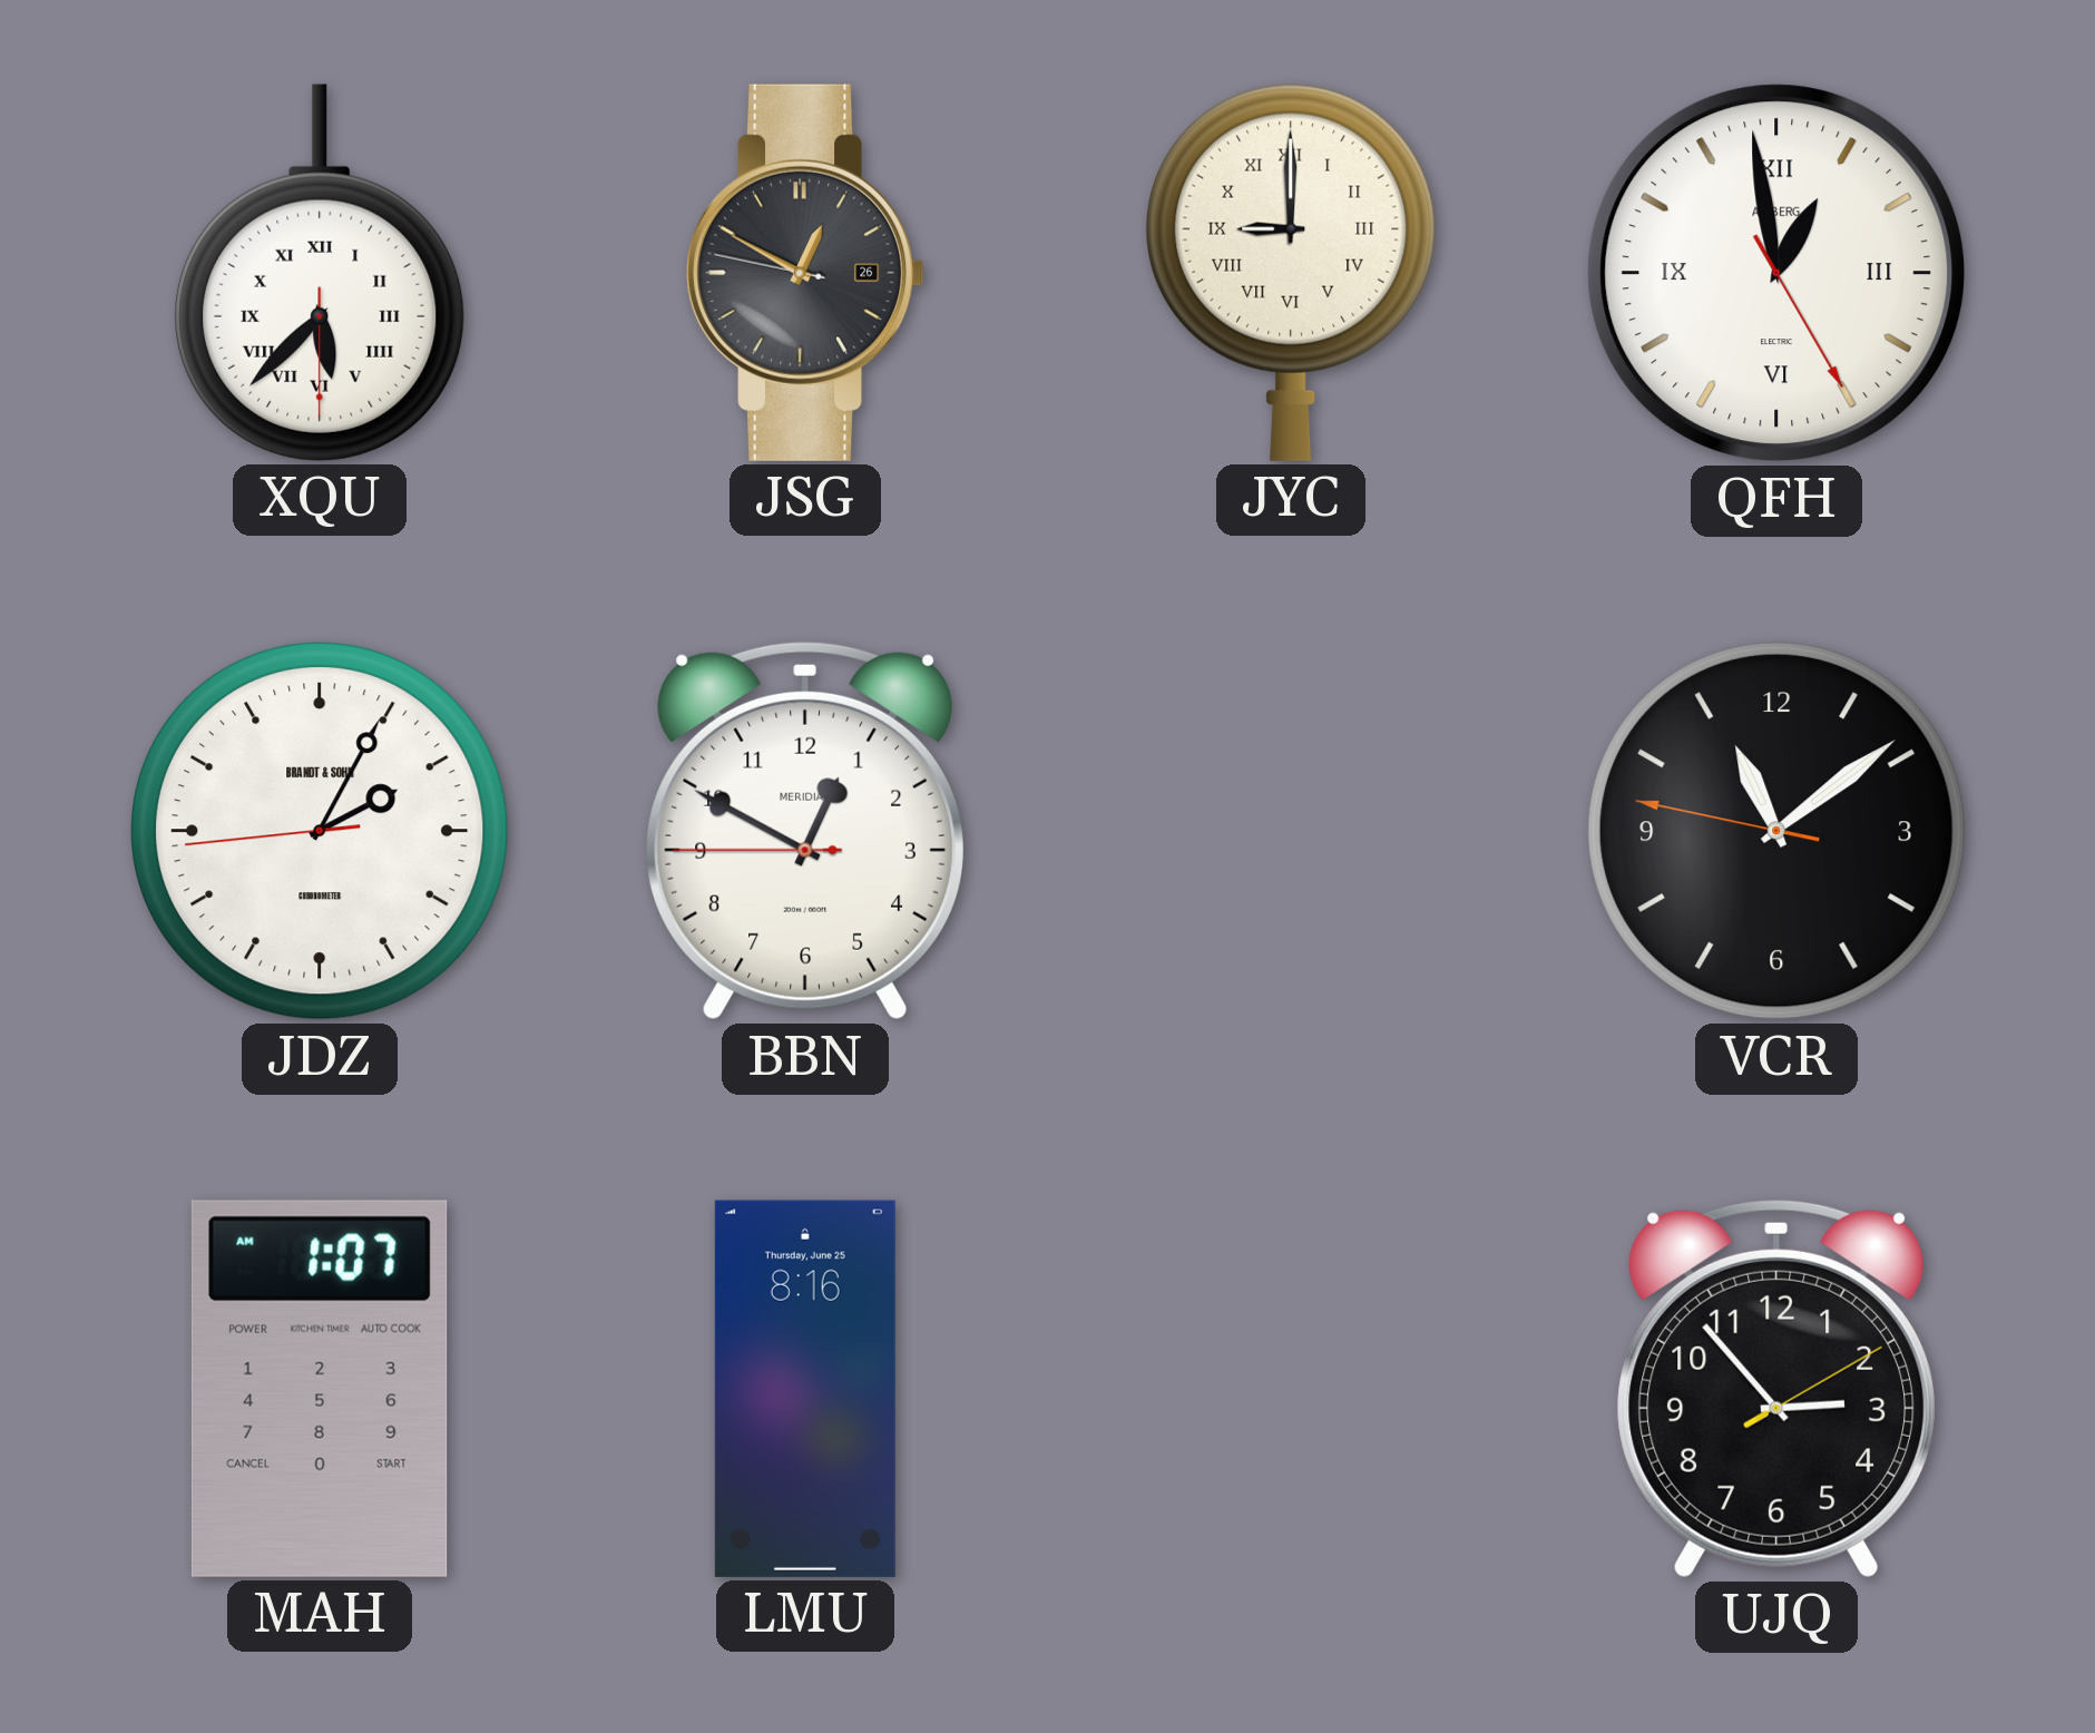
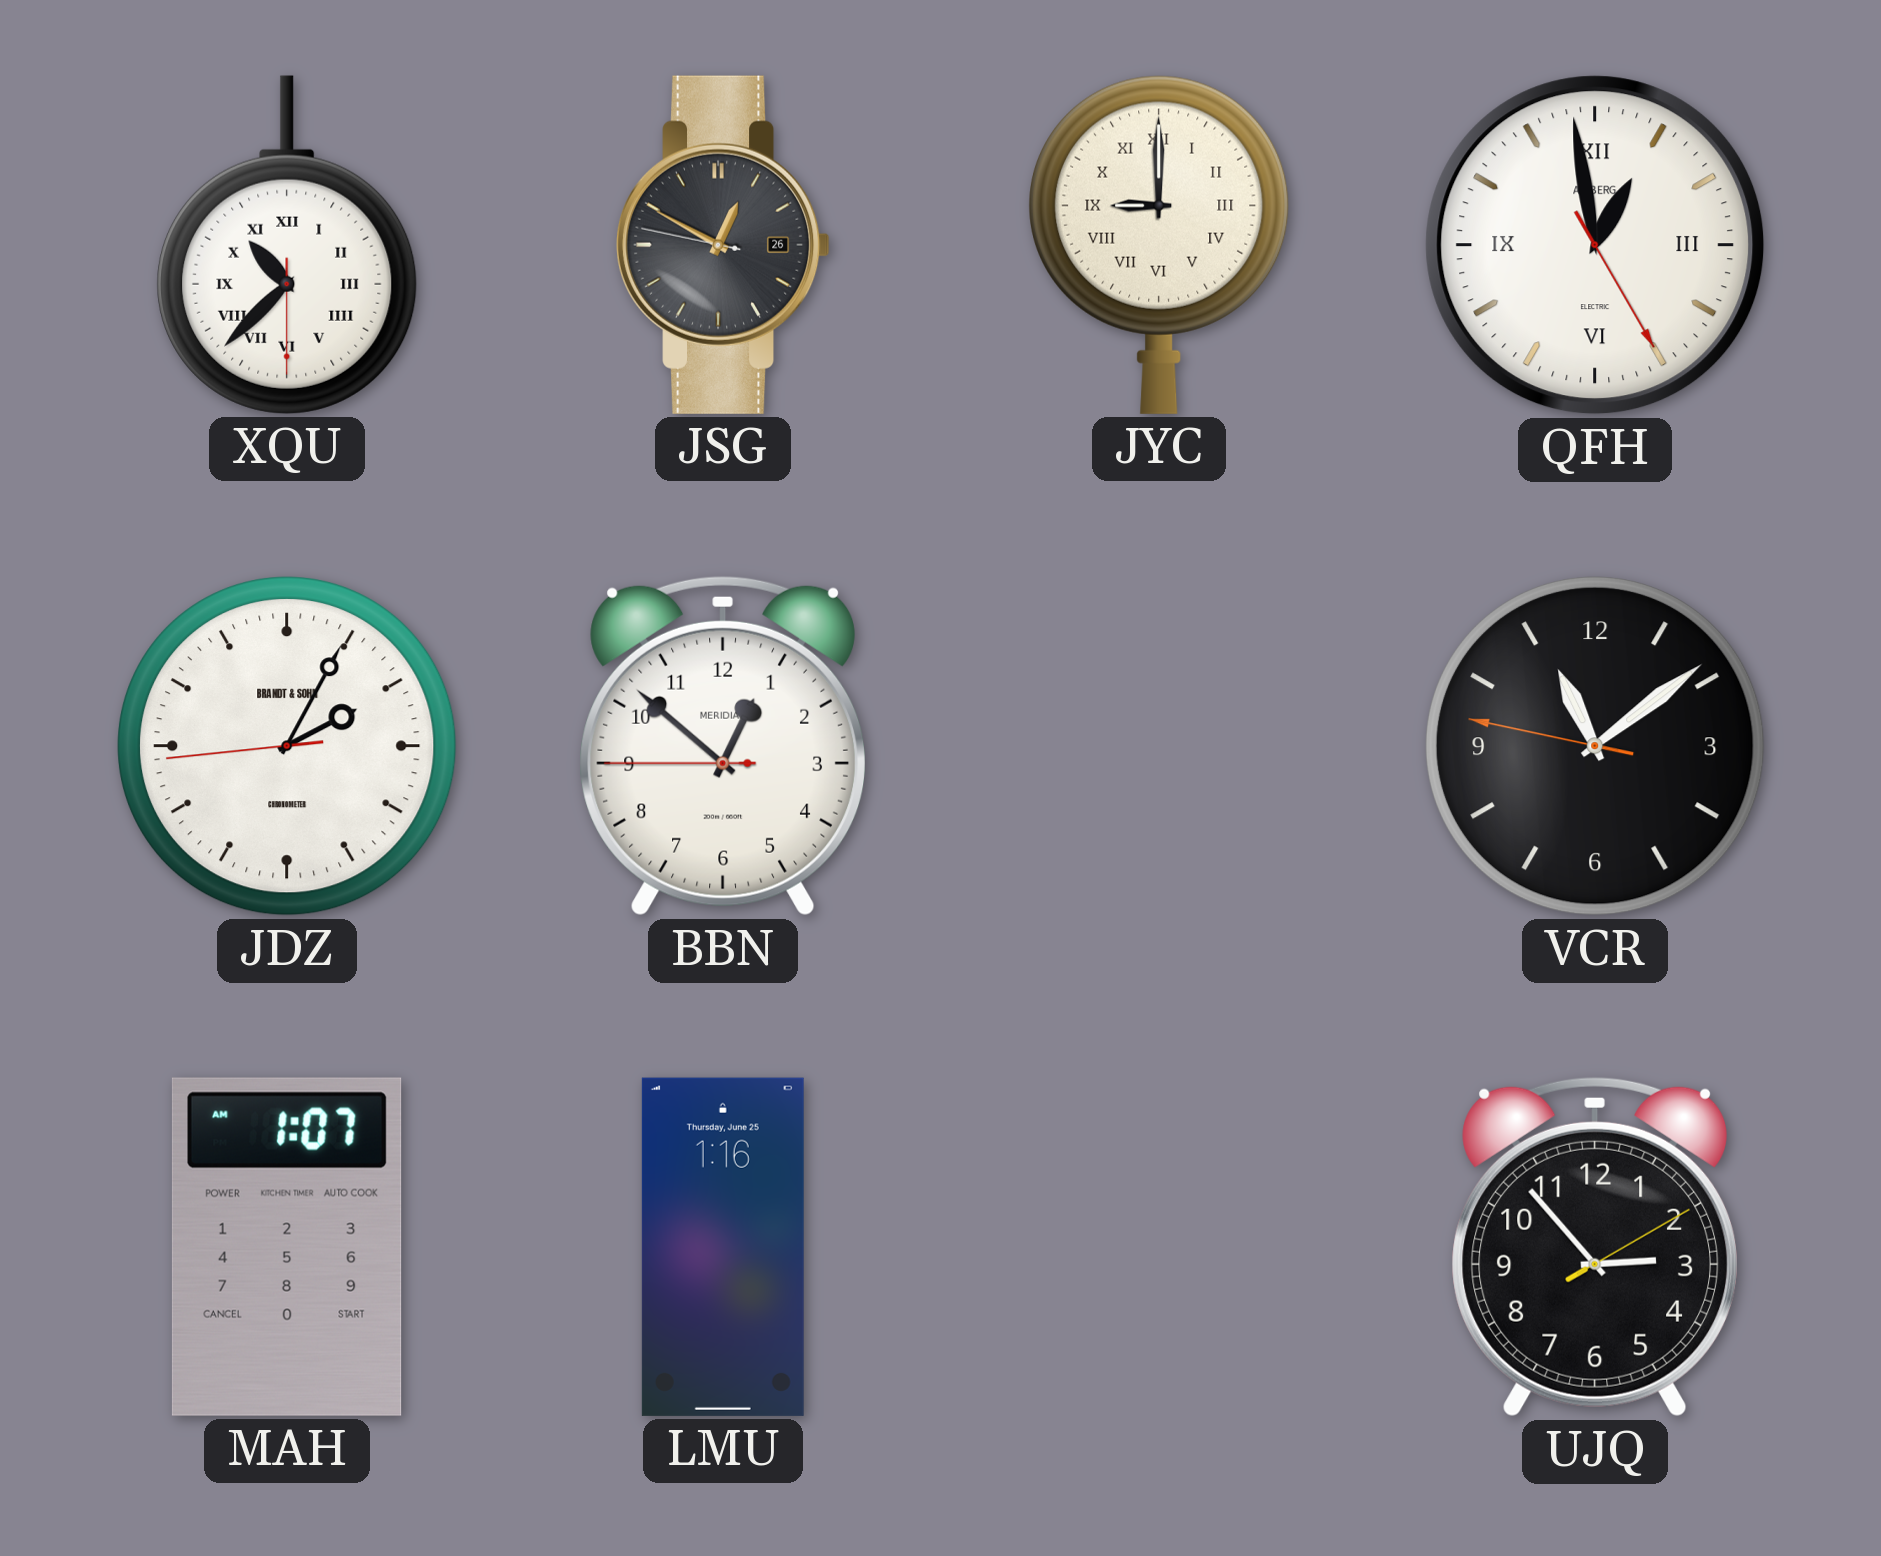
XQU: 5:37 -> 10:37 (287, 245)
BBN: 12:49 -> 12:51 (722, 746)
LMU: 8:16 -> 1:16 (723, 1247)
